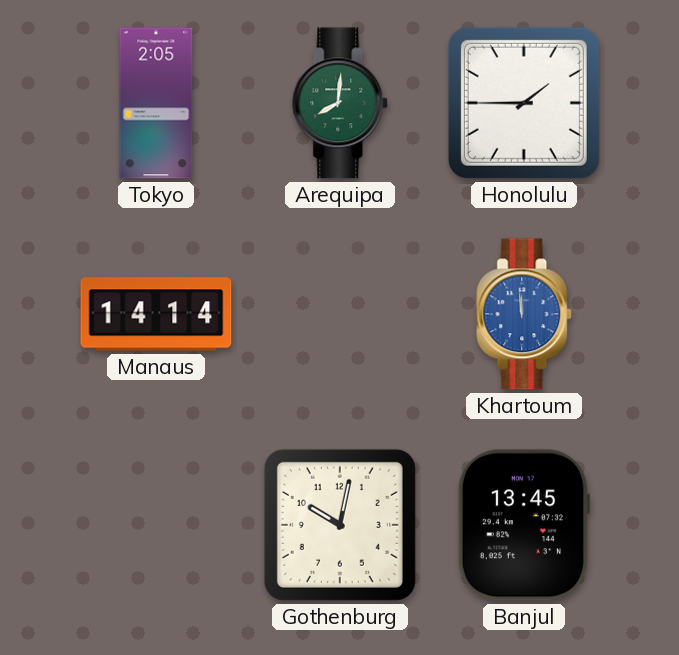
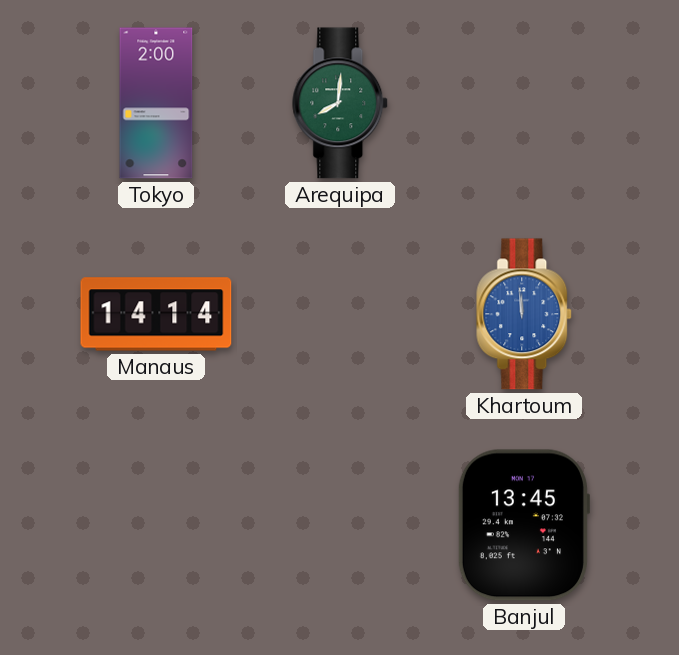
Tokyo: 2:05 -> 2:00 (156, 103)
Honolulu: 1:45 -> none (524, 103)
Gothenburg: 10:02 -> none (340, 525)
